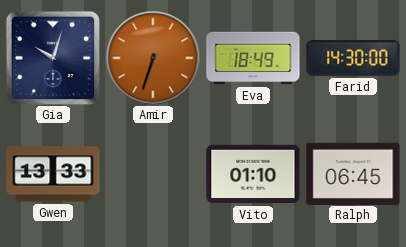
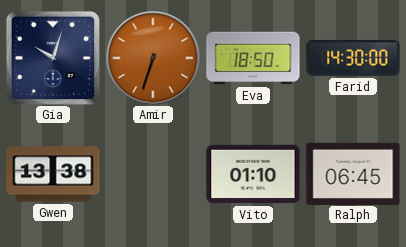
Eva: 18:49 -> 18:50 (253, 58)
Gwen: 13:33 -> 13:38 (53, 174)
